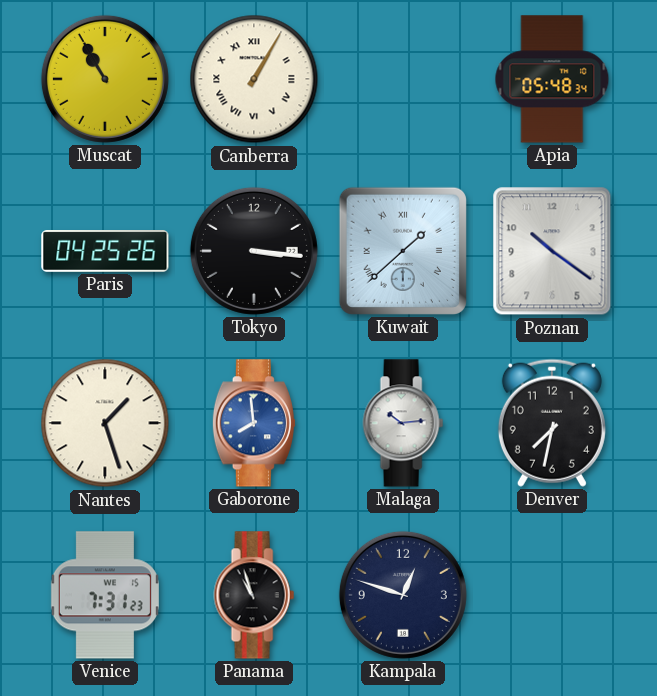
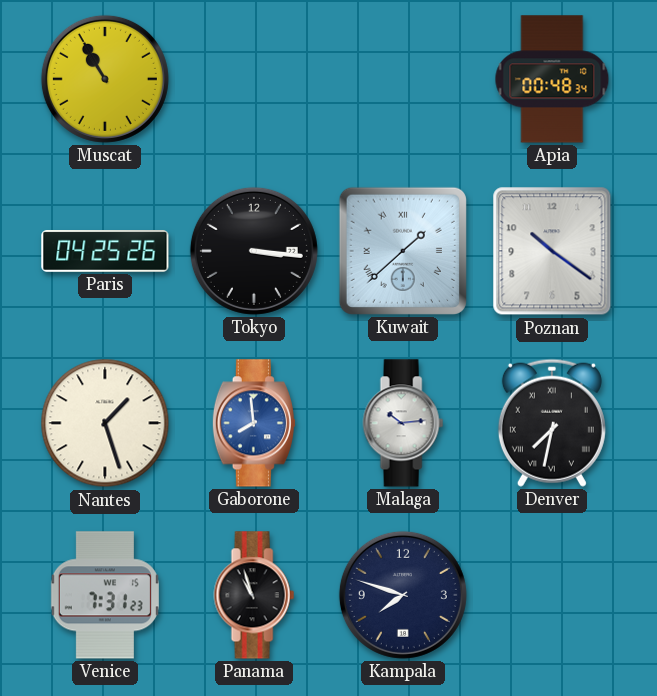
Canberra: 1:05 -> none (254, 79)
Apia: 05:48 -> 00:48 (552, 79)
Denver numerals: Arabic -> Roman (552, 423)
Kampala: 12:48 -> 7:48 (403, 595)
